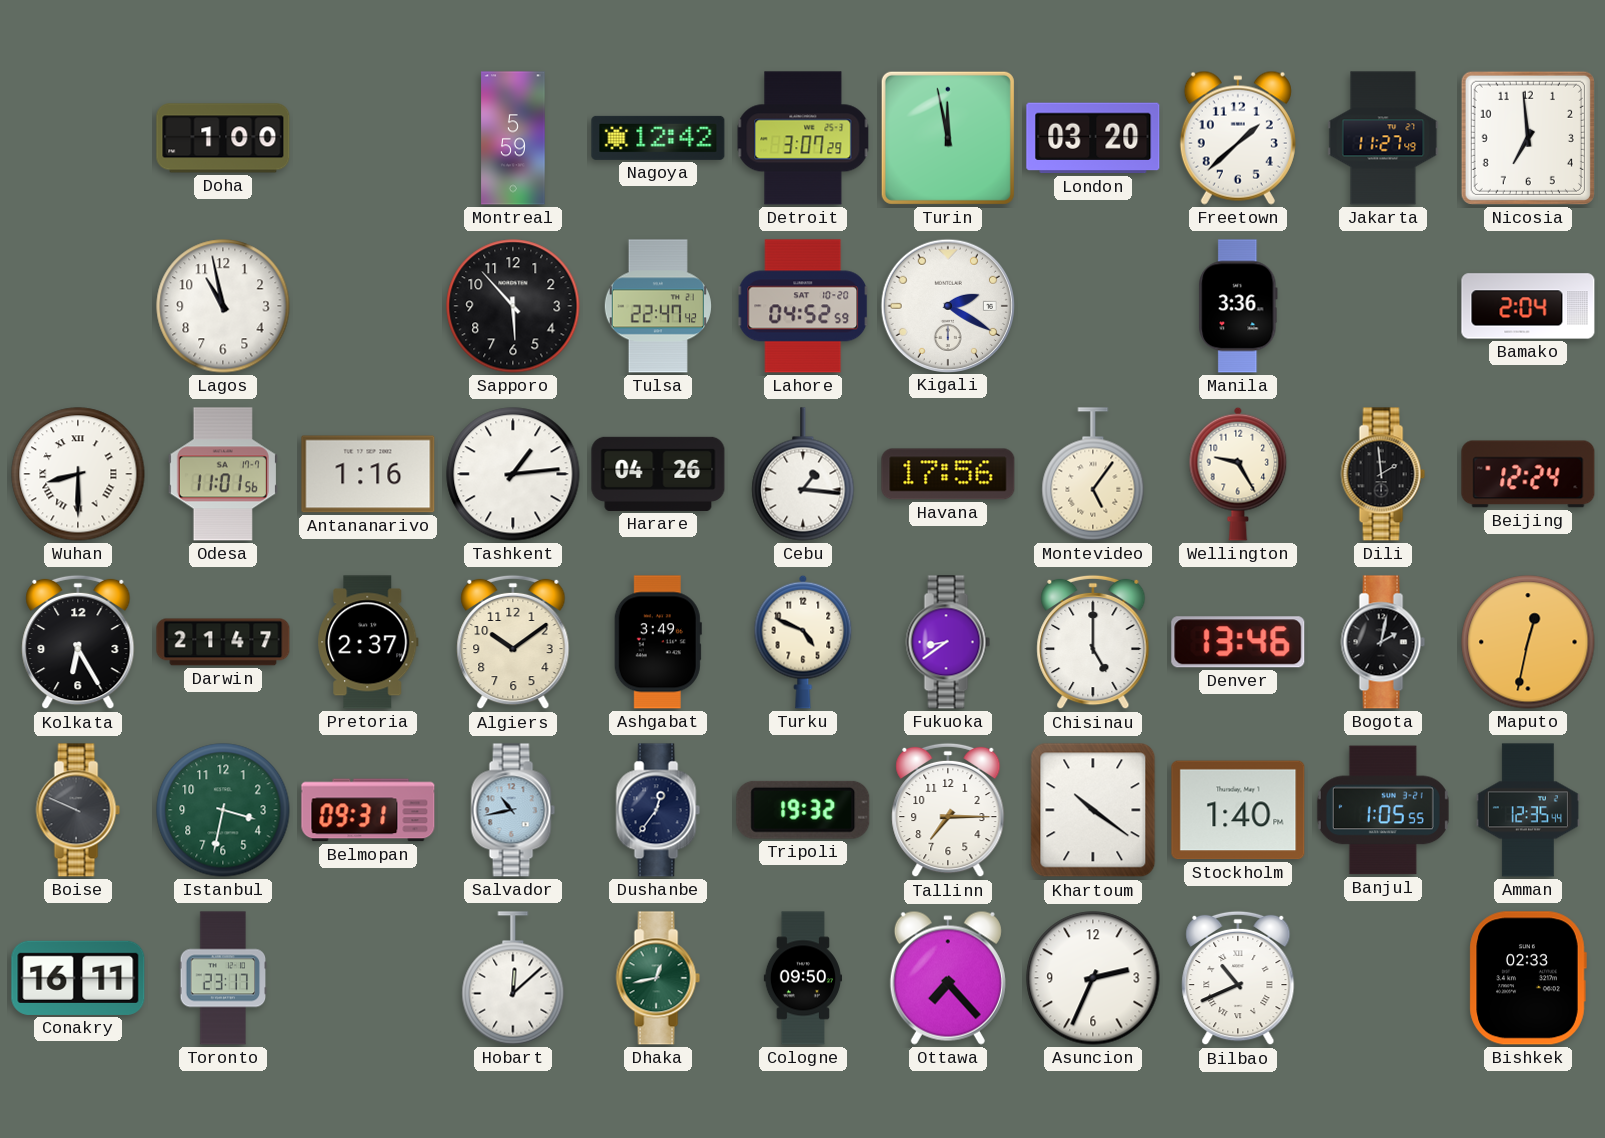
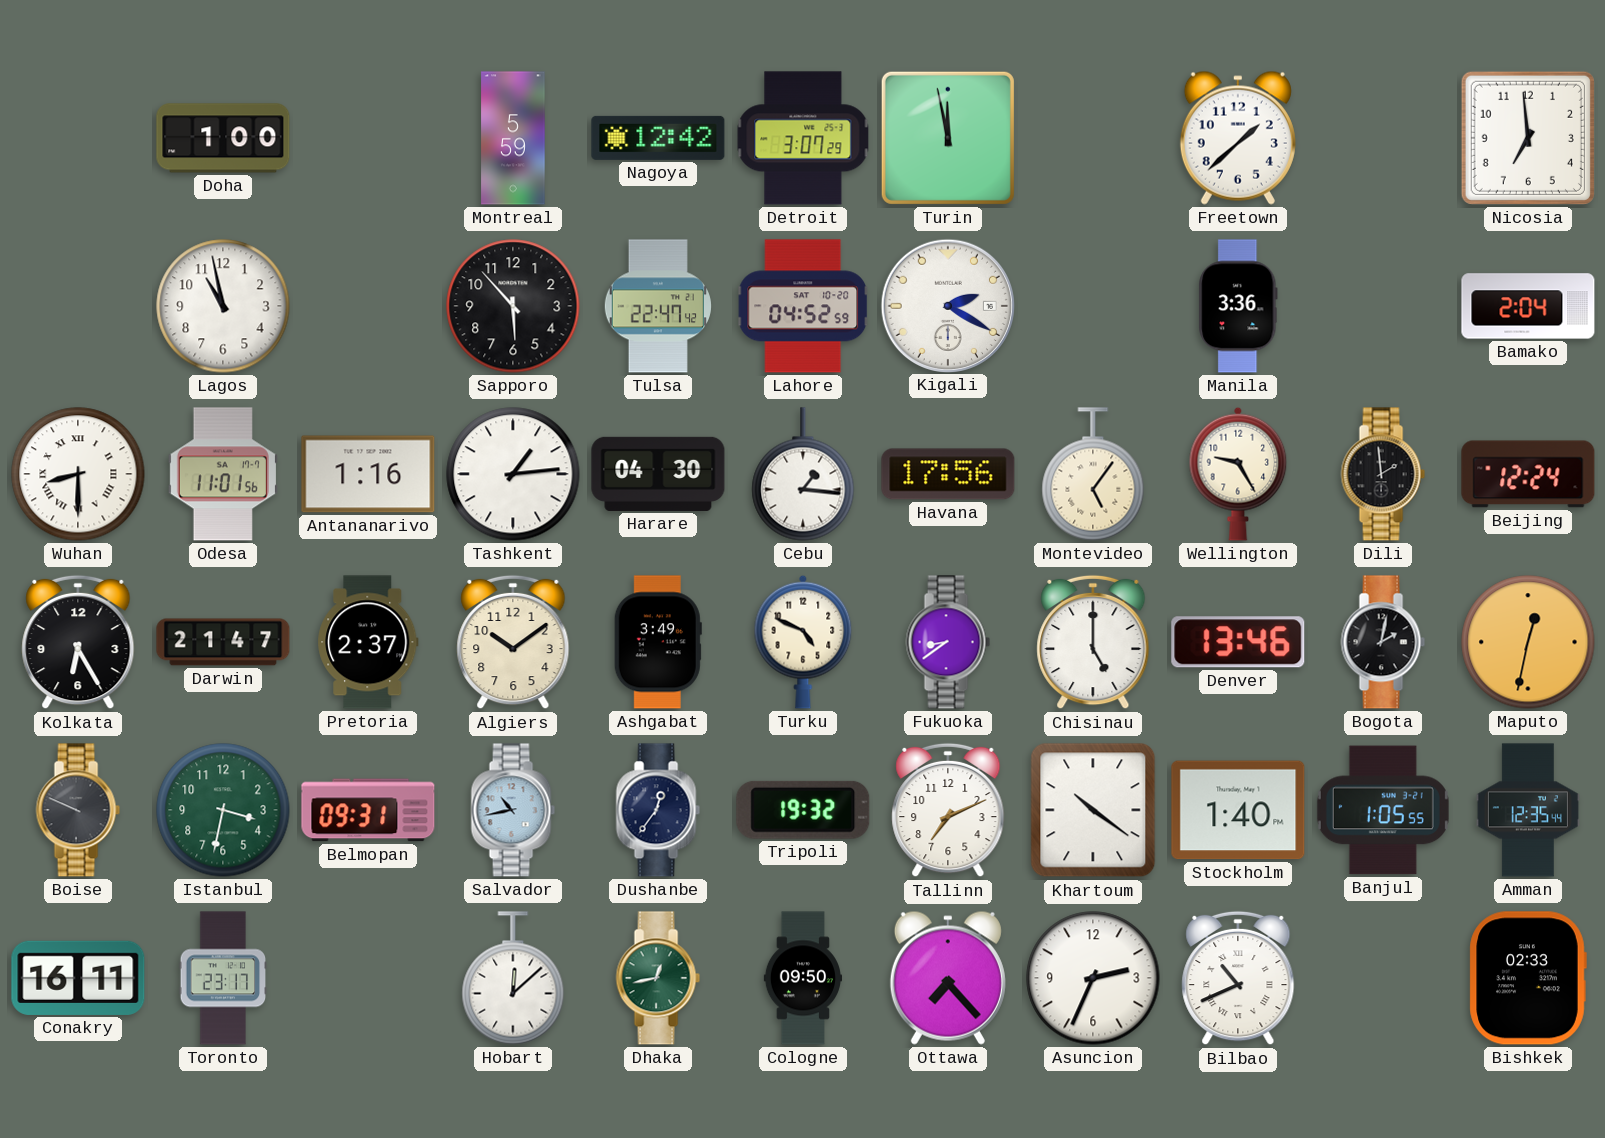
London: 03:20 -> none (1093, 138)
Jakarta: 11:27 -> none (1383, 138)
Harare: 04:26 -> 04:30 (658, 474)
Tallinn: 7:15 -> 7:11 (948, 810)
